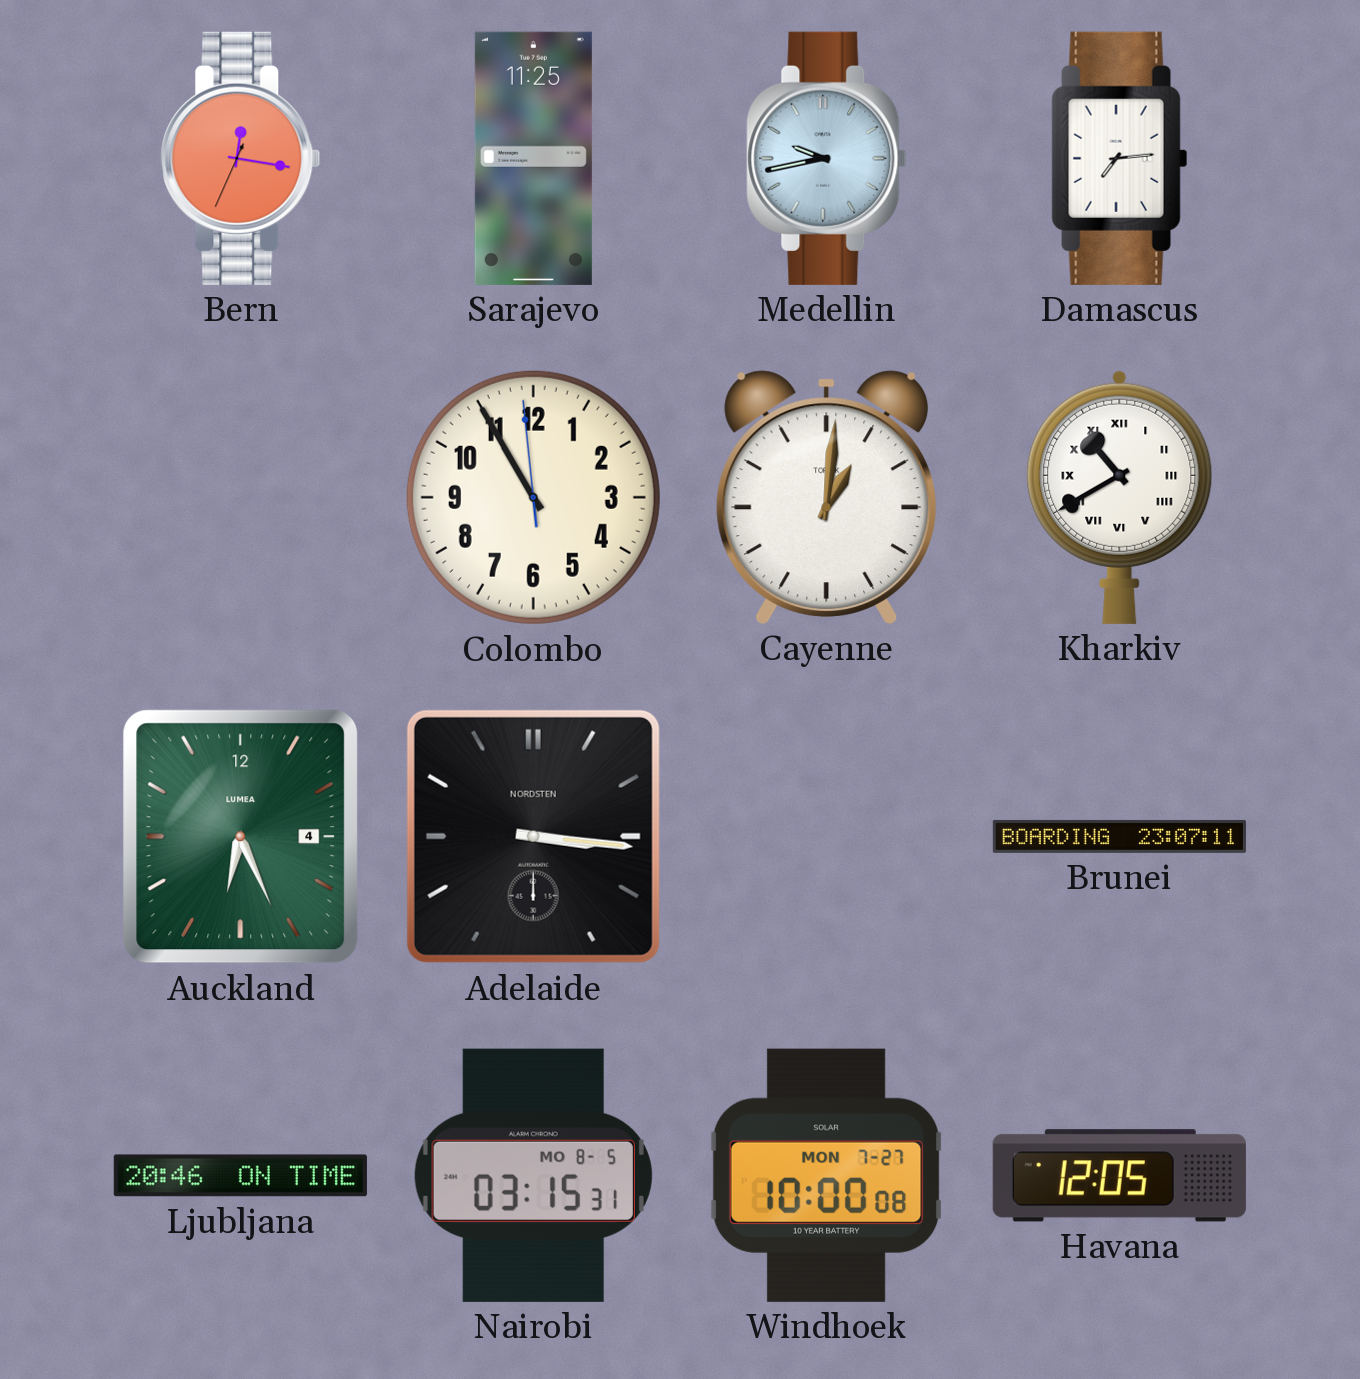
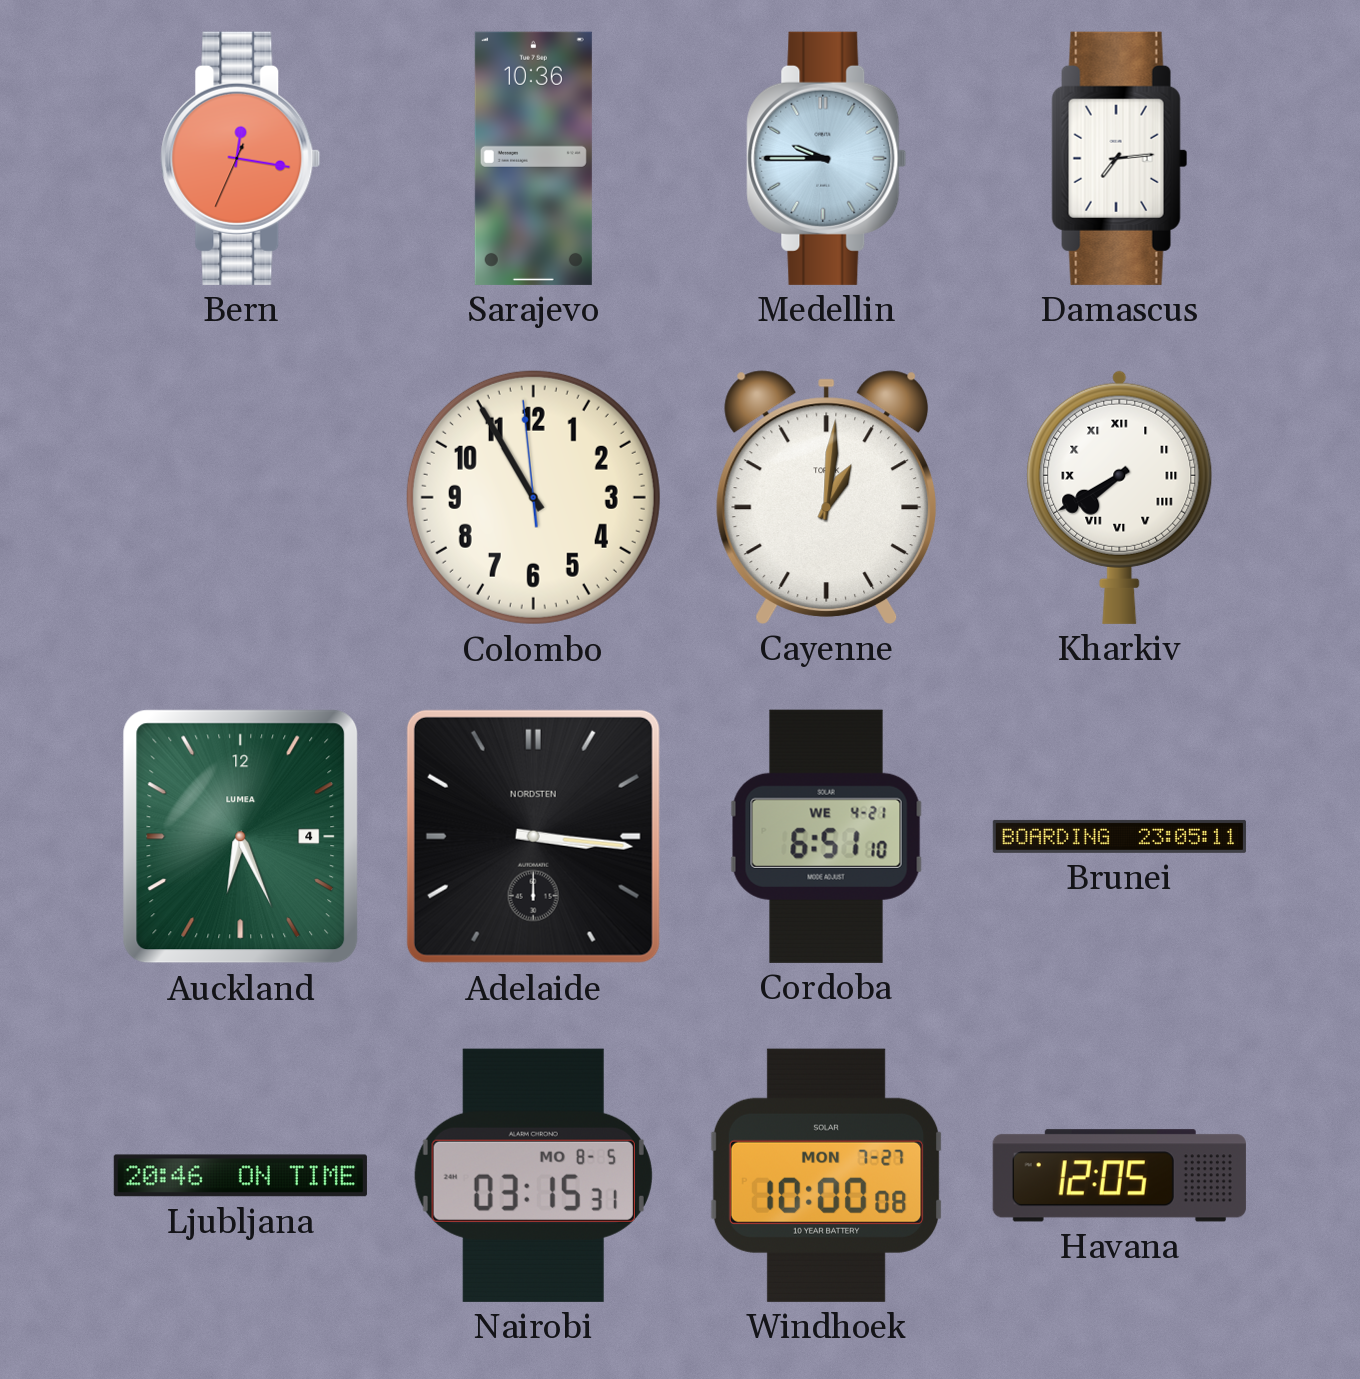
Sarajevo: 11:25 -> 10:36 (533, 158)
Medellin: 9:43 -> 9:45 (827, 158)
Kharkiv: 10:40 -> 7:40 (1120, 497)
Cordoba: none -> 6:51 (826, 836)
Brunei: 23:07 -> 23:05 (1119, 836)
